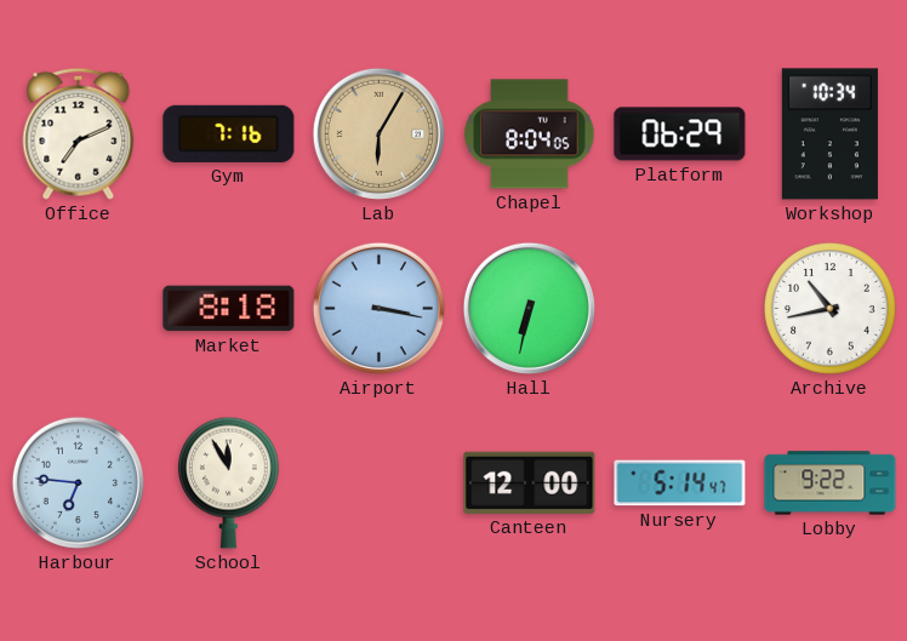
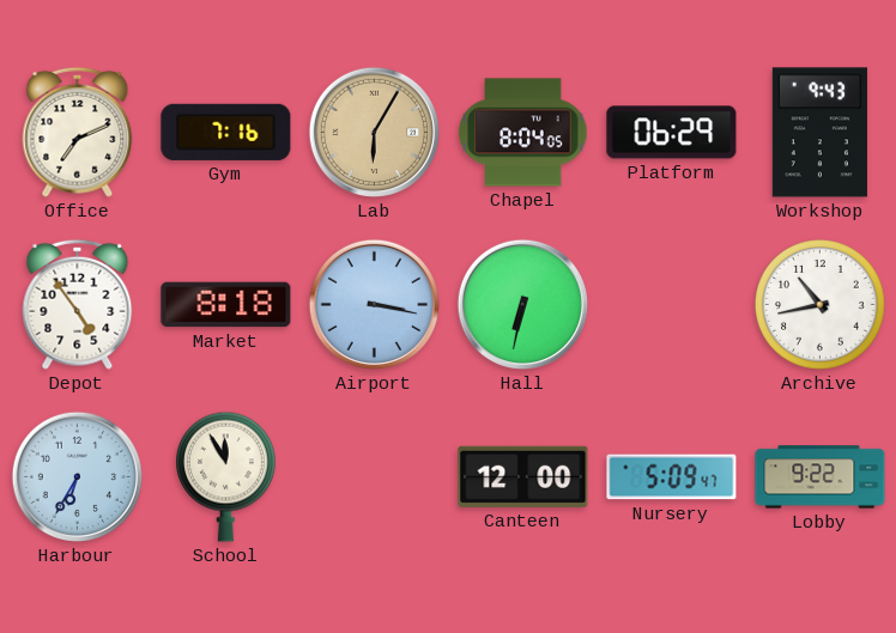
Workshop: 10:34 -> 9:43 (819, 133)
Depot: none -> 4:54 (78, 304)
Harbour: 6:46 -> 6:35 (77, 476)
Nursery: 5:14 -> 5:09 (672, 477)
